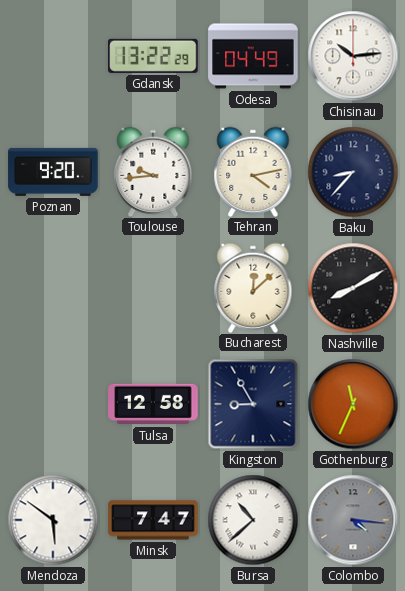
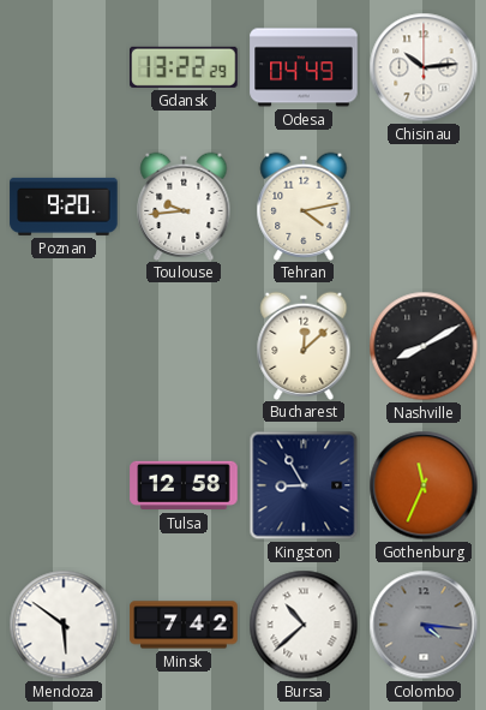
Baku: 8:37 -> none (353, 172)
Minsk: 7:47 -> 7:42 (184, 625)
